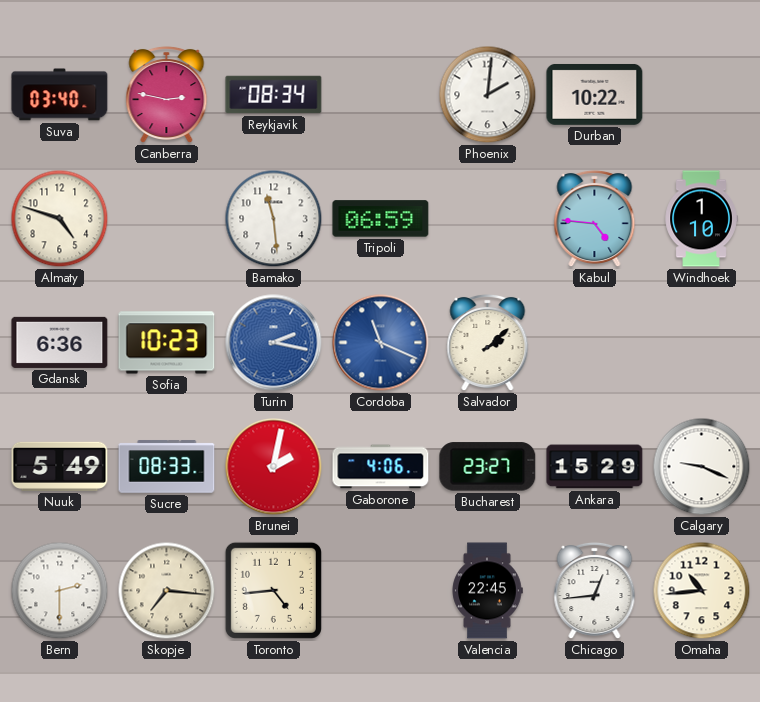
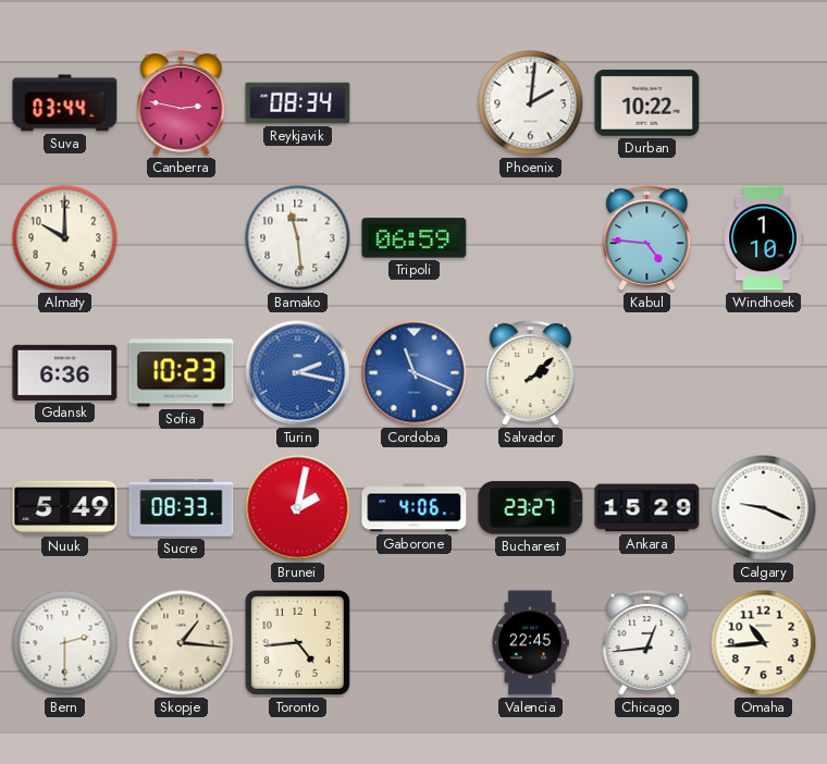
Suva: 03:40 -> 03:44 (65, 103)
Almaty: 4:48 -> 10:00 (65, 238)
Skopje: 7:16 -> 1:16 (182, 643)
